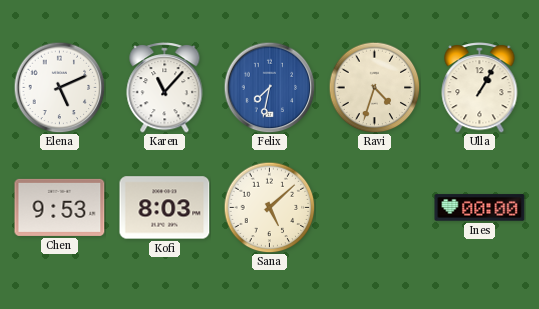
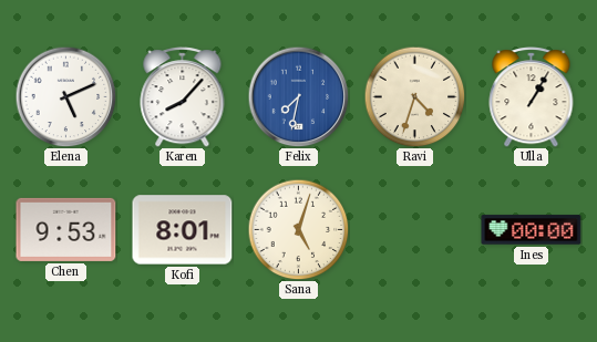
Karen: 11:07 -> 8:07 (183, 97)
Kofi: 8:03 -> 8:01 (183, 230)
Sana: 5:08 -> 5:03 (298, 229)
